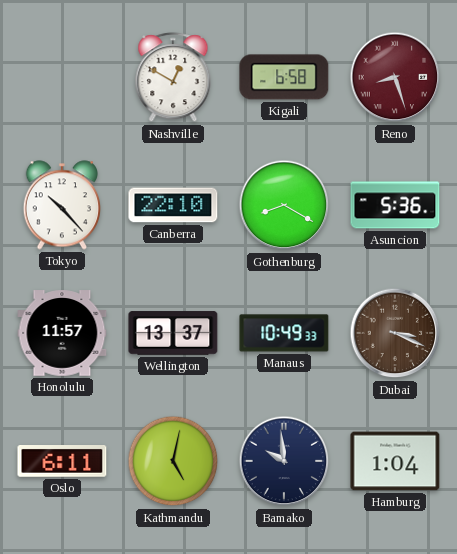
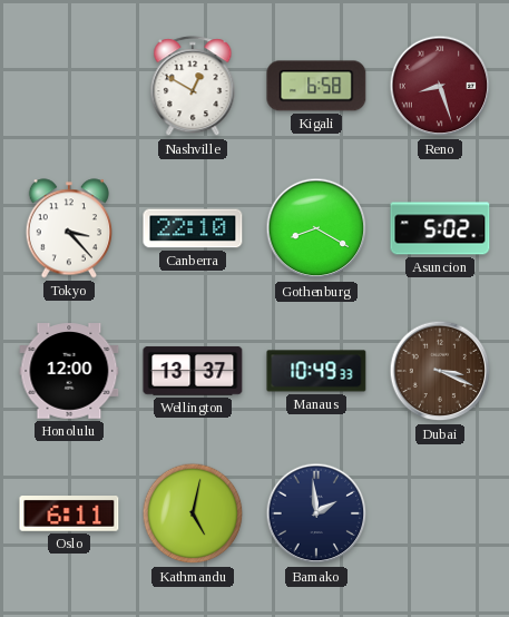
Tokyo: 10:23 -> 3:23 (68, 228)
Asuncion: 5:36 -> 5:02 (440, 228)
Honolulu: 11:57 -> 12:00 (69, 371)
Bamako: 9:59 -> 1:59 (316, 513)
Hamburg: 1:04 -> none (395, 461)
